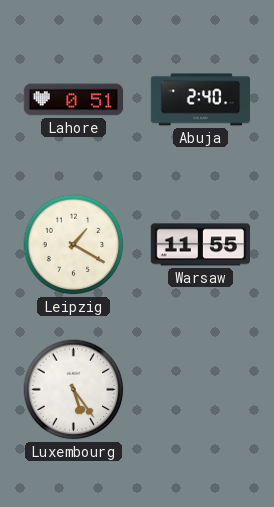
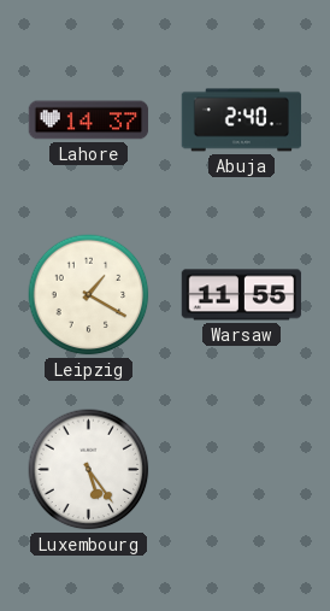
Lahore: 0:51 -> 14:37 (89, 121)
